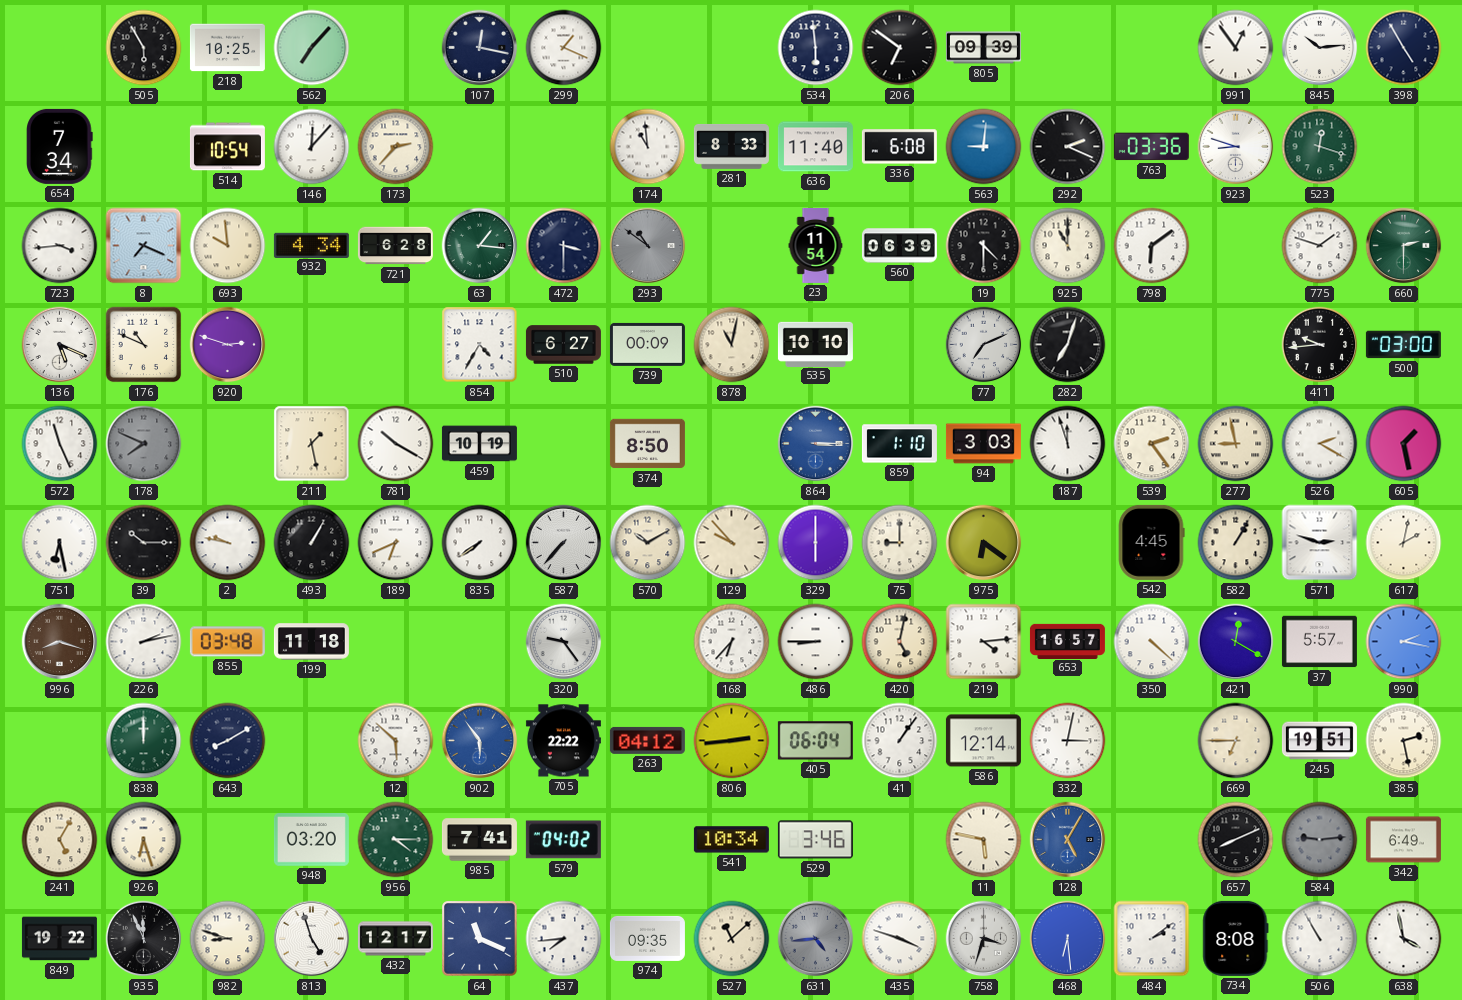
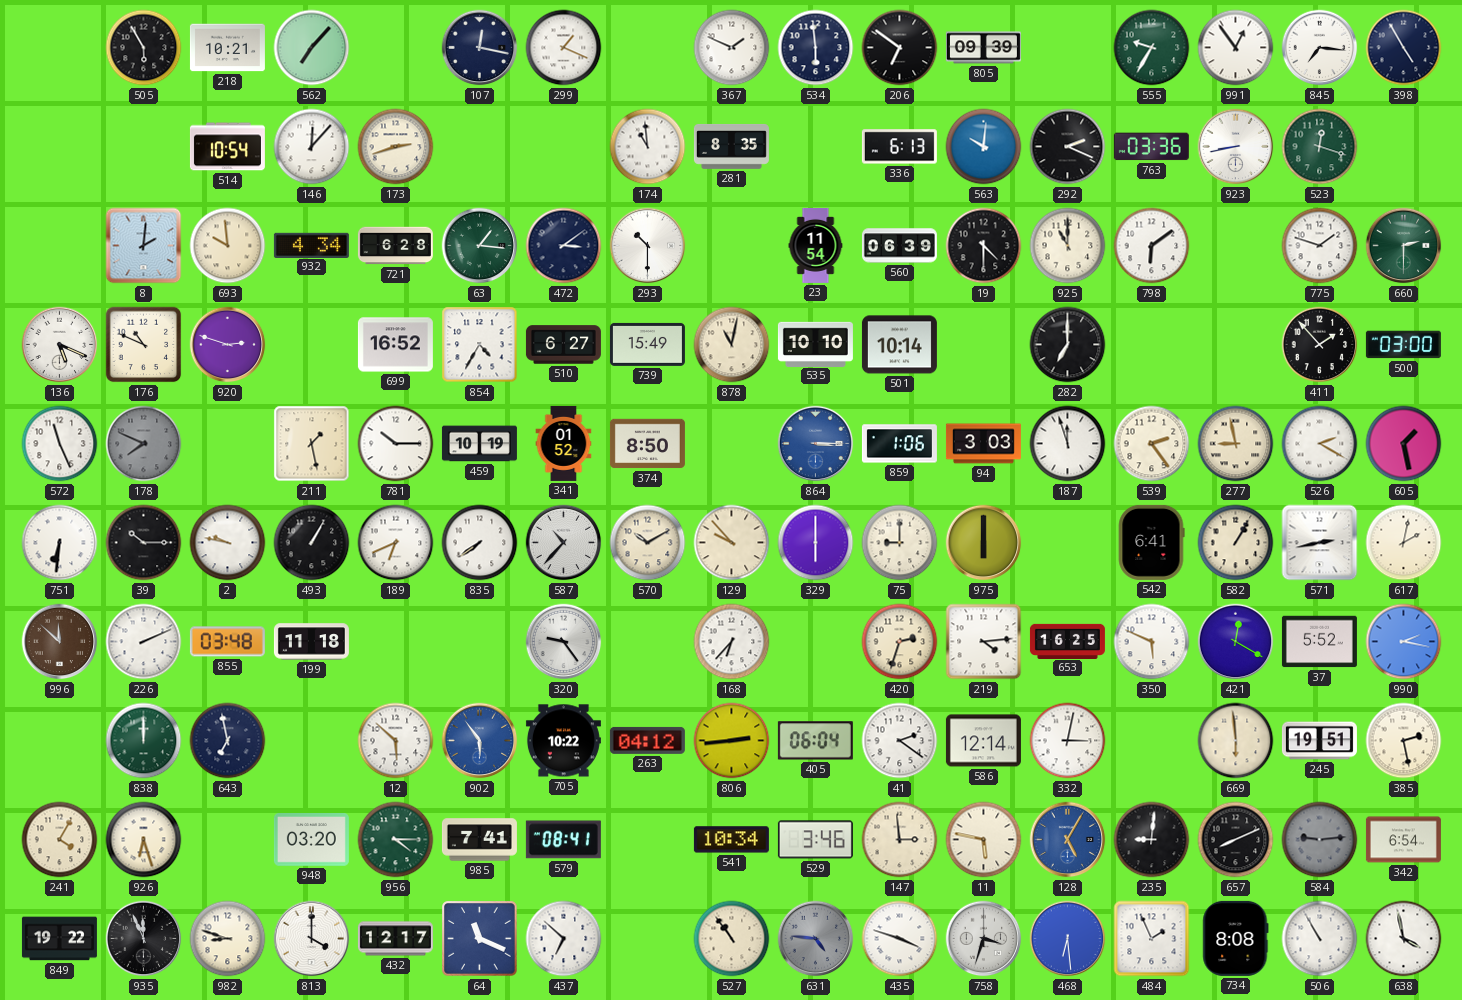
218: 10:25 -> 10:21 (227, 48)
367: none -> 1:49 (732, 48)
555: none -> 9:35 (1152, 48)
845: 10:14 -> 7:16 (1320, 48)
654: 7:34 -> none (60, 146)
173: 2:37 -> 2:42 (396, 147)
281: 8:33 -> 8:35 (731, 146)
636: 11:40 -> none (815, 147)
336: 6:08 -> 6:13 (899, 147)
563: 9:01 -> 10:01 (984, 147)
923: 8:48 -> 8:43 (1236, 147)
723: 3:44 -> none (60, 246)
8: 7:19 -> 2:01 (144, 246)
472: 3:30 -> 3:09 (564, 246)
293: 10:51 -> 10:30 (648, 246)
293 dial: grey -> white (648, 246)
699: none -> 16:52 (395, 345)
739: 00:09 -> 15:49 (647, 344)
501: none -> 10:14 (899, 345)
77: 7:11 -> none (984, 345)
282: 7:03 -> 7:00 (1068, 345)
411: 9:44 -> 1:53 (1320, 345)
781: 10:20 -> 10:15 (396, 444)
341: none -> 01:52 (564, 443)
859: 1:10 -> 1:06 (899, 444)
751: 6:28 -> 6:31 (60, 543)
587: 7:37 -> 10:37 (564, 543)
975: 6:21 -> 6:00 (984, 543)
542: 4:45 -> 6:41 (1151, 542)
571: 2:48 -> 2:43 (1320, 543)
996: 8:18 -> 11:52 (60, 642)
226: 2:13 -> 2:11 (144, 642)
486: 8:45 -> none (816, 642)
420: 5:02 -> 2:33 (900, 642)
653: 16:57 -> 16:25 (1067, 641)
350: 4:22 -> 5:49 (1152, 642)
37: 5:57 -> 5:52 (1319, 642)
643: 8:10 -> 6:58 (228, 741)
705: 22:22 -> 10:22 (563, 741)
41: 1:06 -> 2:21 (900, 741)
669: 6:45 -> 5:59 (1236, 741)
241: 5:05 -> 4:05 (60, 840)
579: 04:02 -> 08:41 (563, 840)
147: none -> 2:59 (900, 840)
235: none -> 9:01 (1152, 840)
342: 6:49 -> 6:54 (1403, 840)
813: 4:57 -> 4:00 (312, 939)
437: 7:44 -> 6:52 (564, 939)
974: 09:35 -> none (647, 938)
527: 11:08 -> 10:54 (732, 939)
631: 4:44 -> 4:46 (816, 939)
484: 2:09 -> 1:56 (1152, 939)
